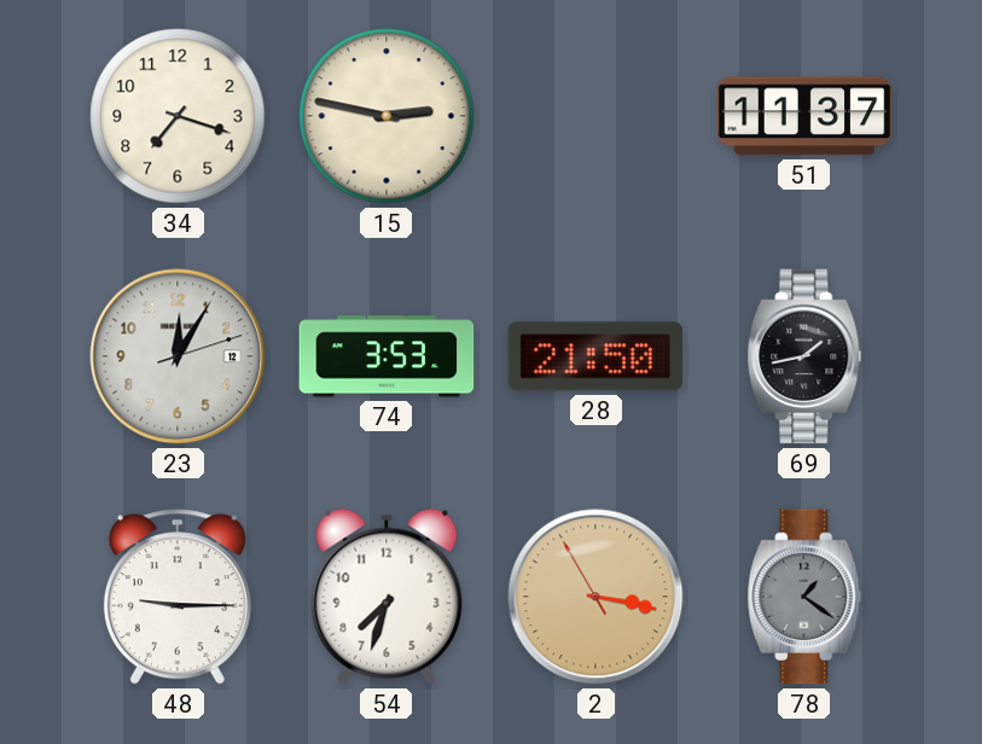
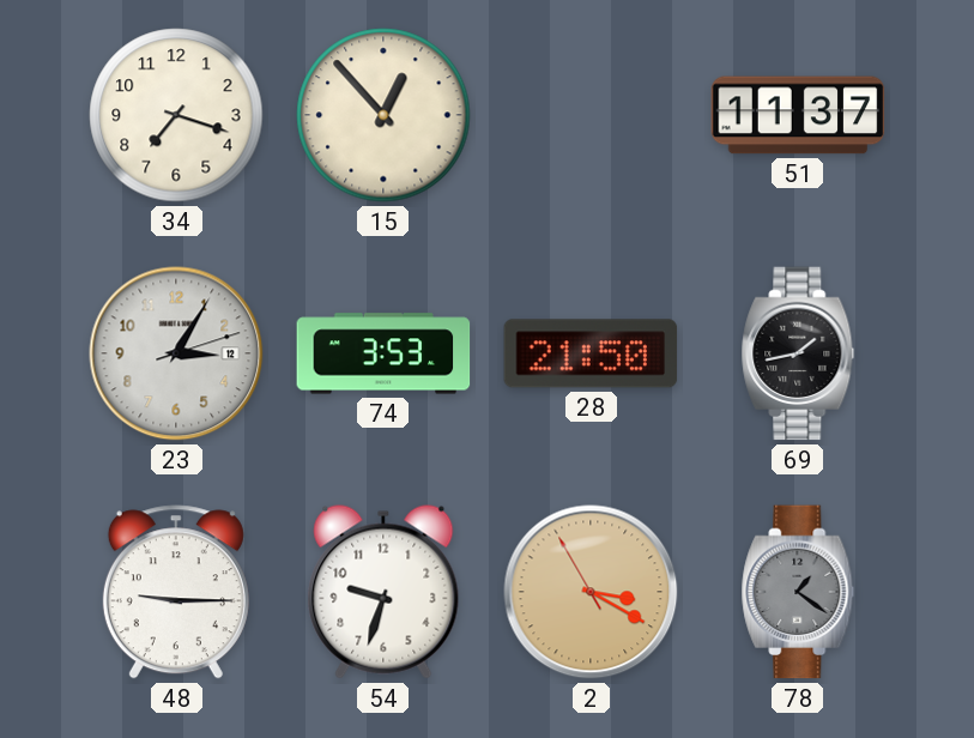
15: 2:47 -> 12:53 (383, 115)
23: 12:05 -> 3:05 (176, 353)
54: 7:33 -> 9:33 (383, 592)
2: 3:16 -> 3:19 (591, 592)
